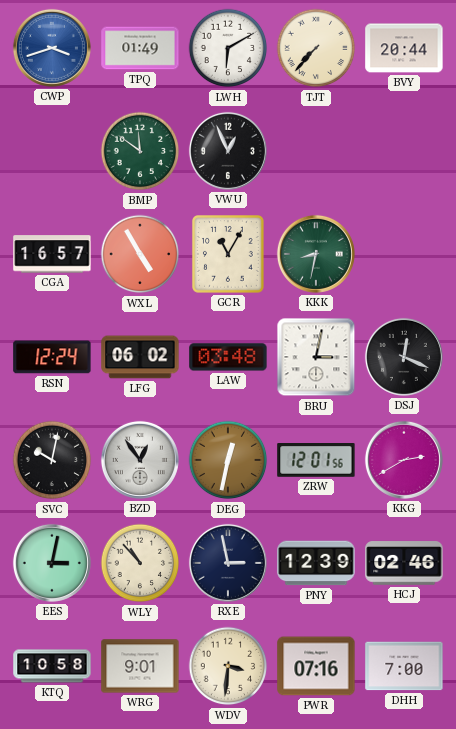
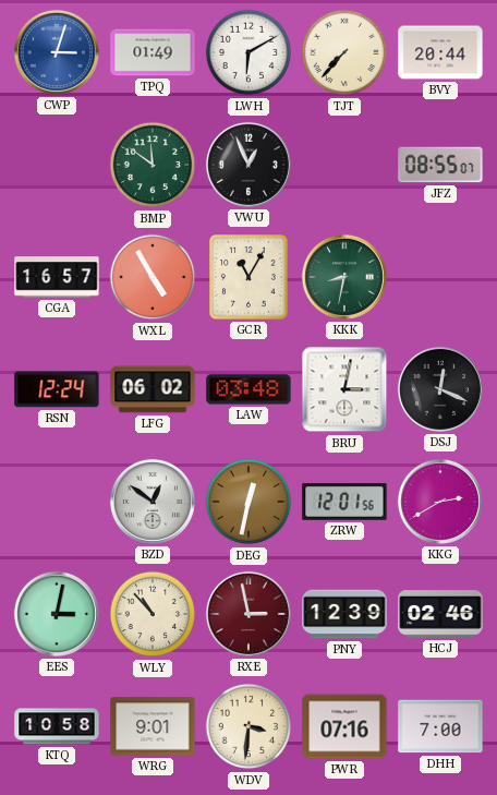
CWP: 3:42 -> 3:03 (57, 52)
JFZ: none -> 08:55 (440, 165)
SVC: 10:02 -> none (52, 460)
BZD: 12:54 -> 12:51 (153, 502)
RXE dial: navy -> burgundy (248, 614)
